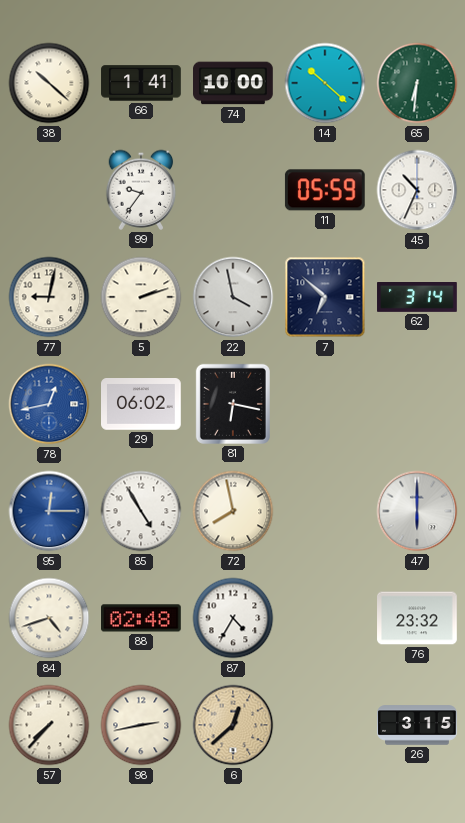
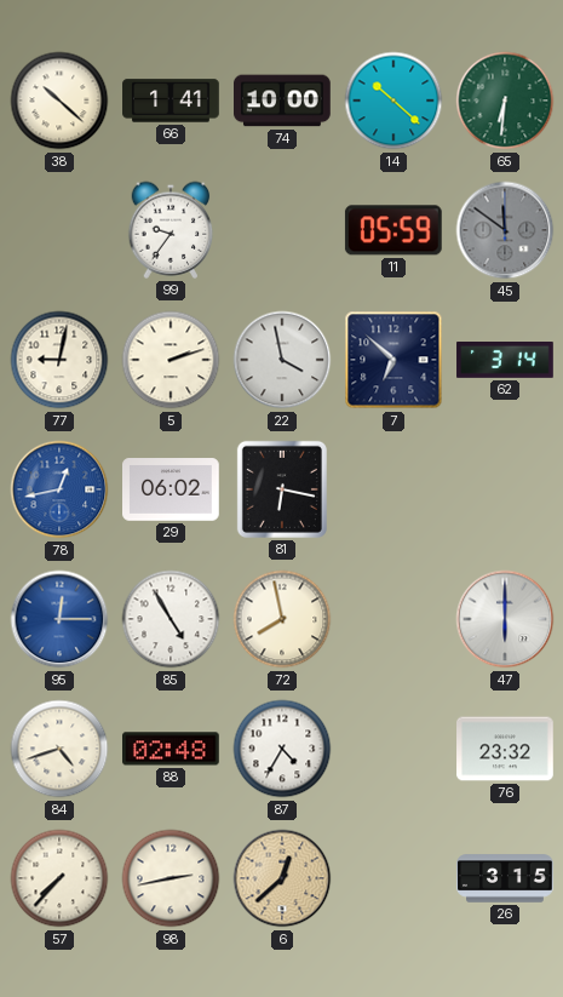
45: 10:34 -> 11:51 (505, 230)
45 dial: white -> grey (505, 230)
